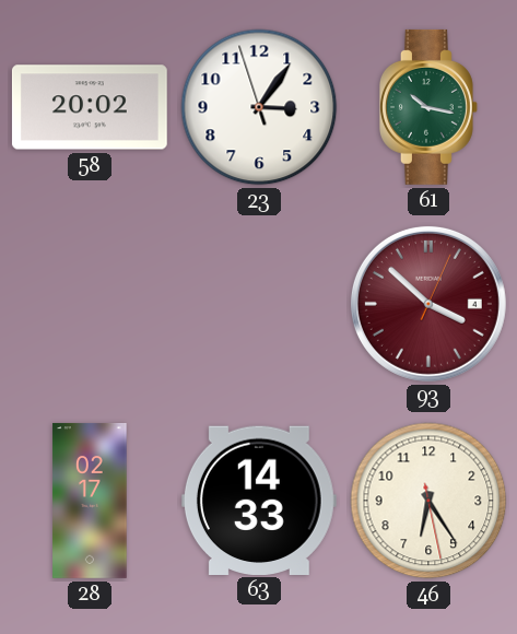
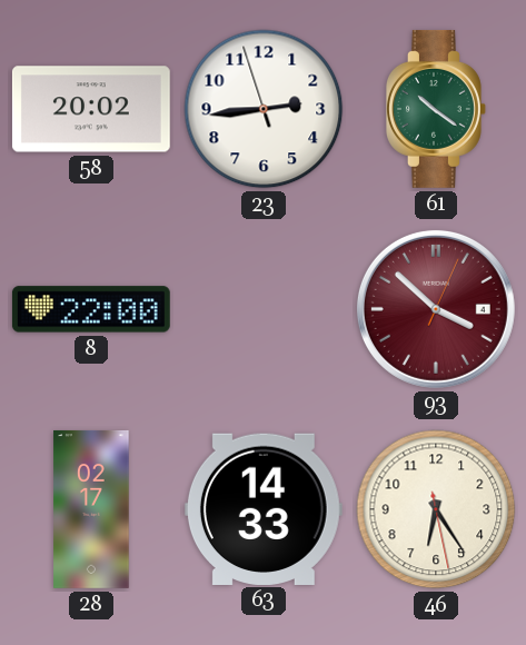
23: 3:05 -> 2:43 (264, 109)
61: 10:17 -> 10:21 (436, 109)
8: none -> 22:00 (91, 309)
